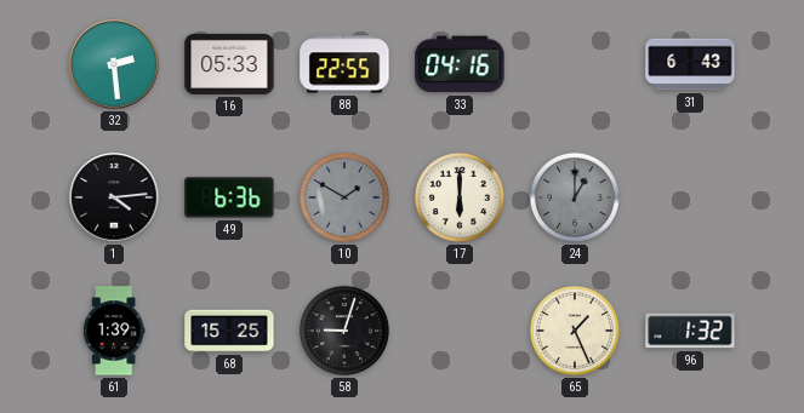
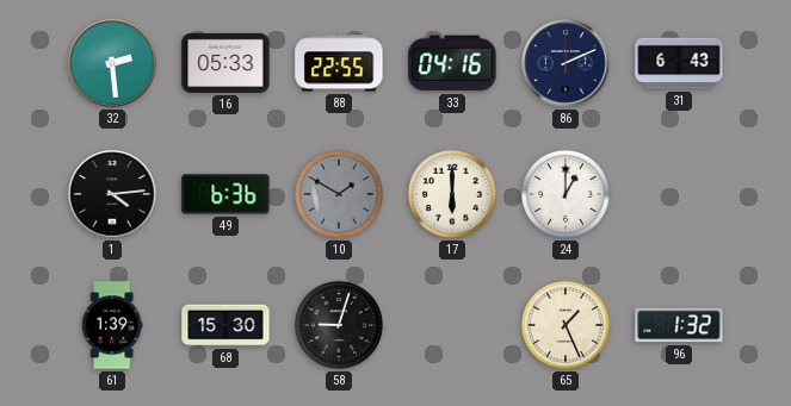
86: none -> 2:11 (566, 63)
24 dial: grey -> white (566, 194)
68: 15:25 -> 15:30 (225, 325)
